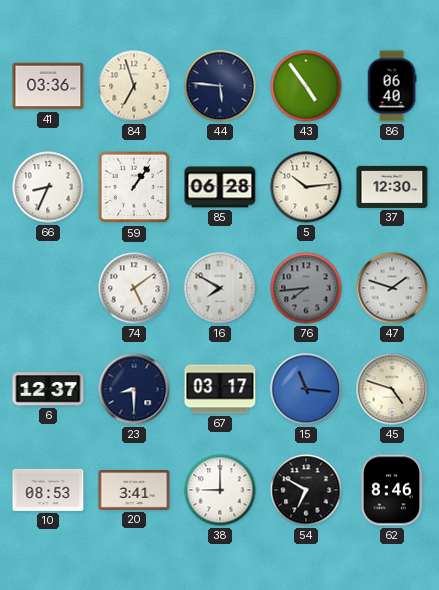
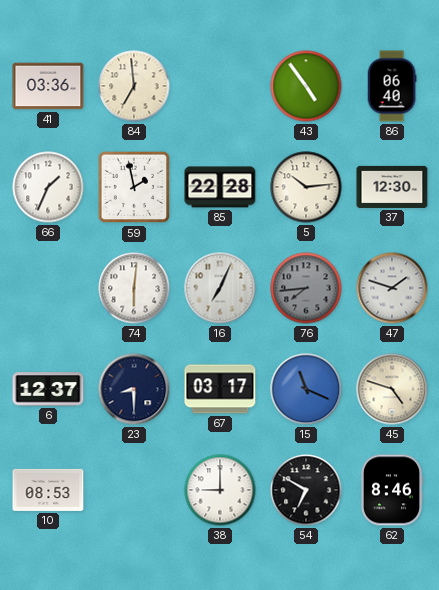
84: 6:57 -> 6:59 (134, 86)
44: 5:46 -> none (220, 86)
66: 8:34 -> 1:34 (48, 187)
59: 1:06 -> 1:58 (134, 187)
85: 06:28 -> 22:28 (220, 187)
74: 5:09 -> 6:01 (134, 288)
16: 7:50 -> 7:04 (220, 288)
15: 11:16 -> 11:19 (306, 389)
20: 3:41 -> none (134, 491)
